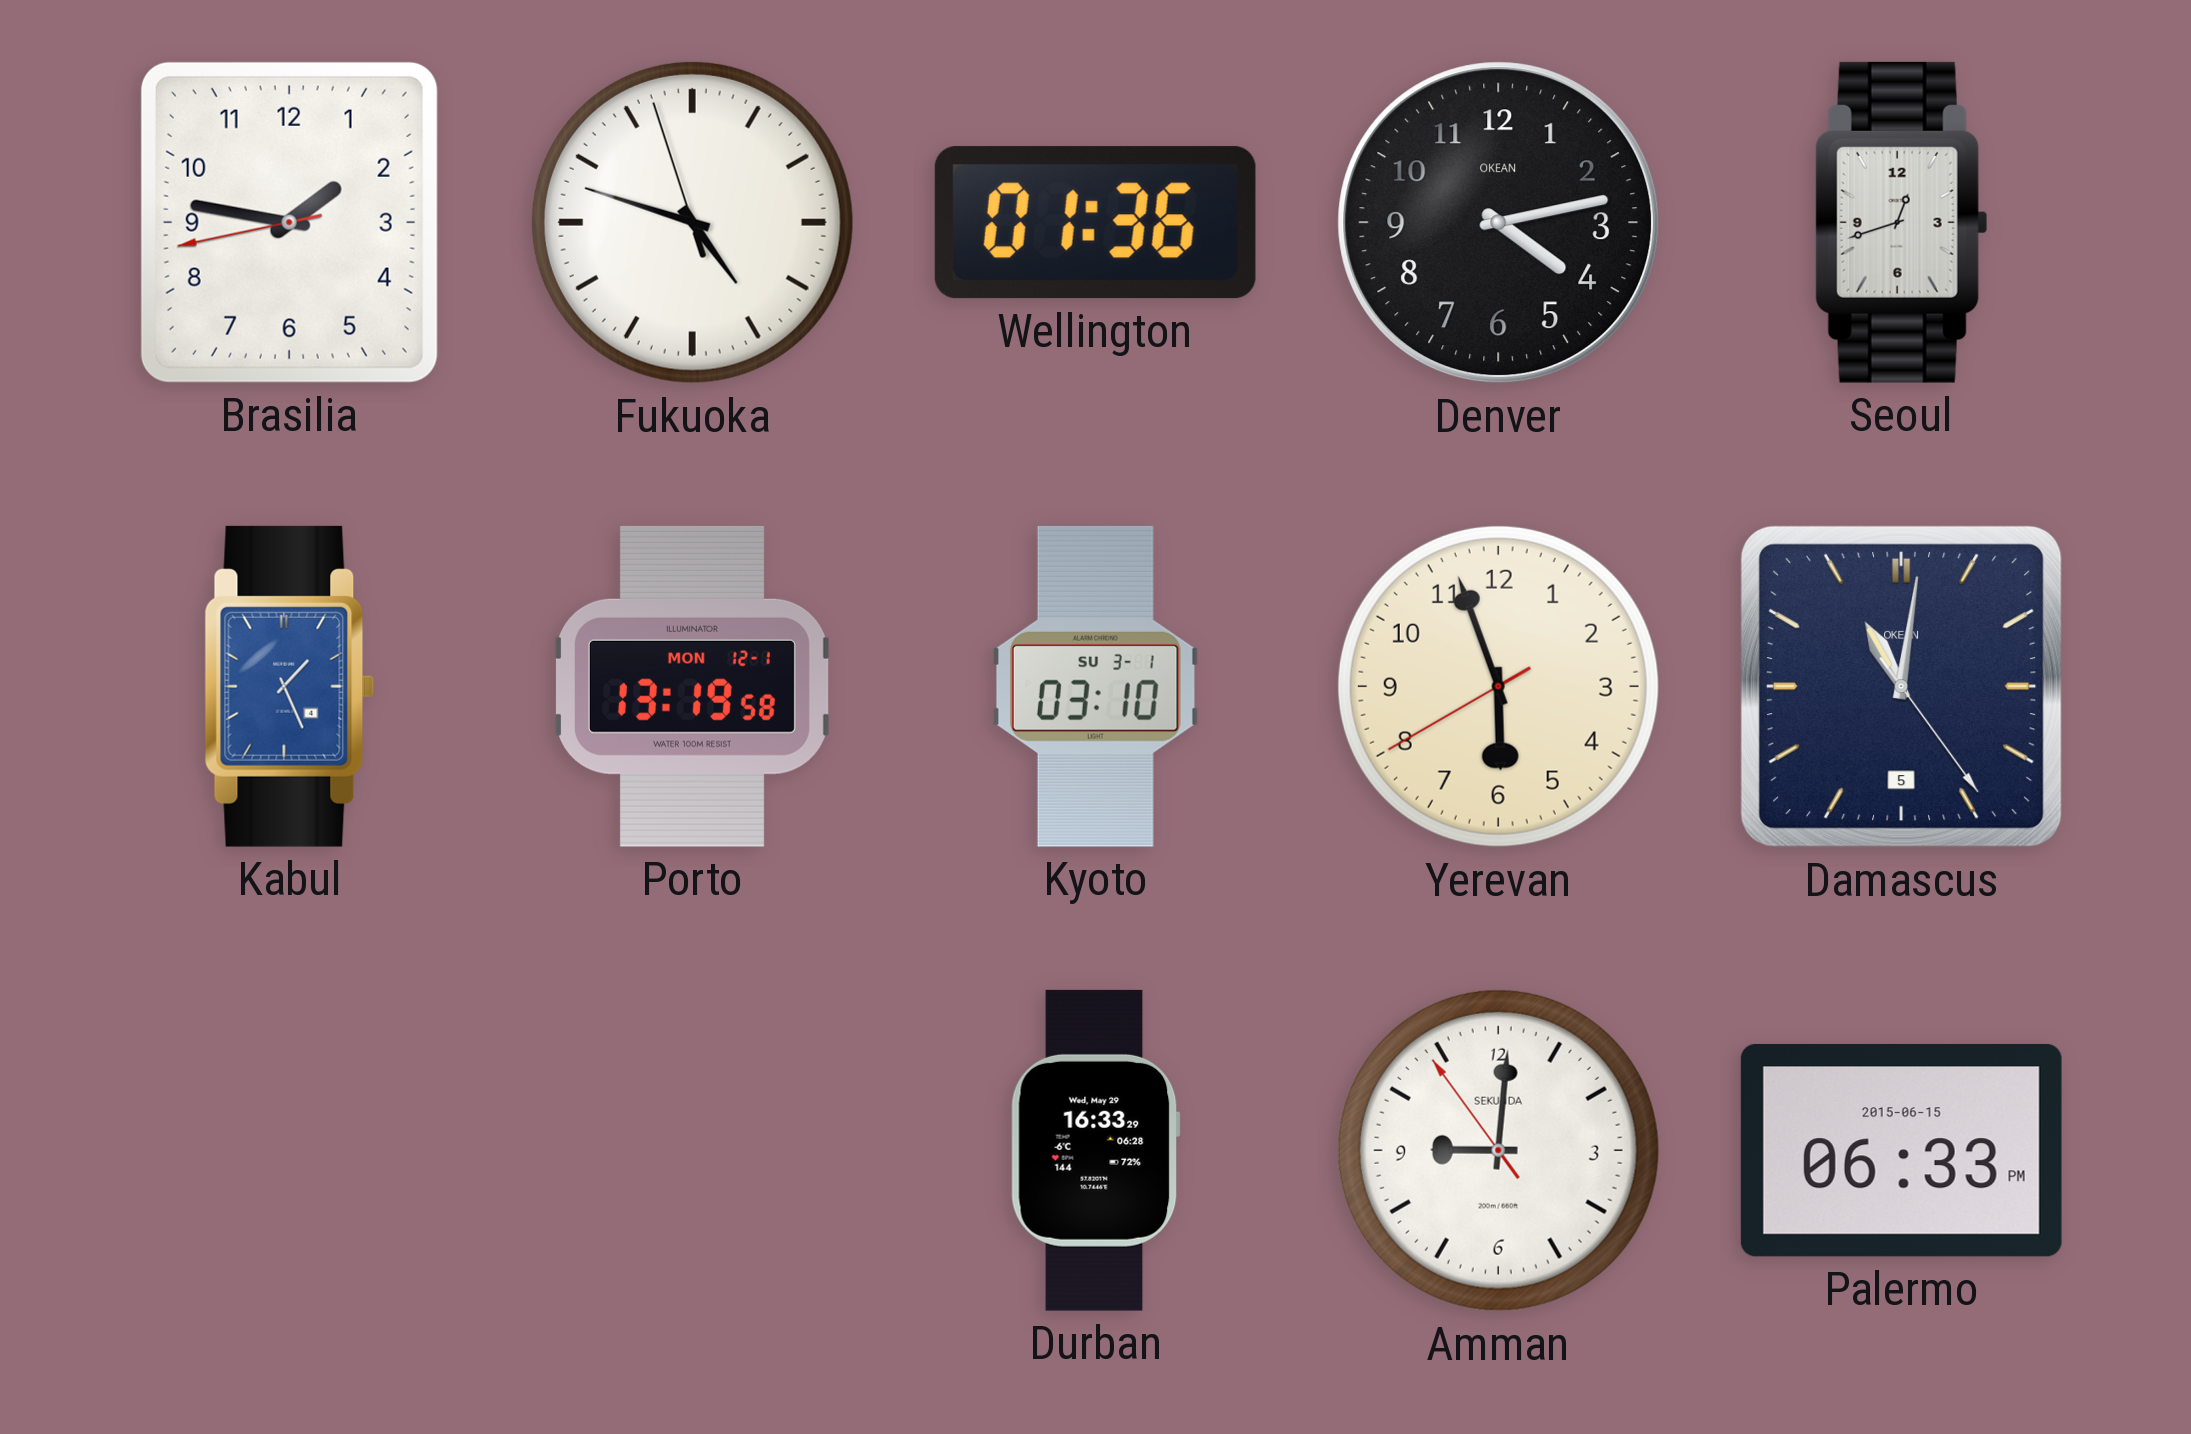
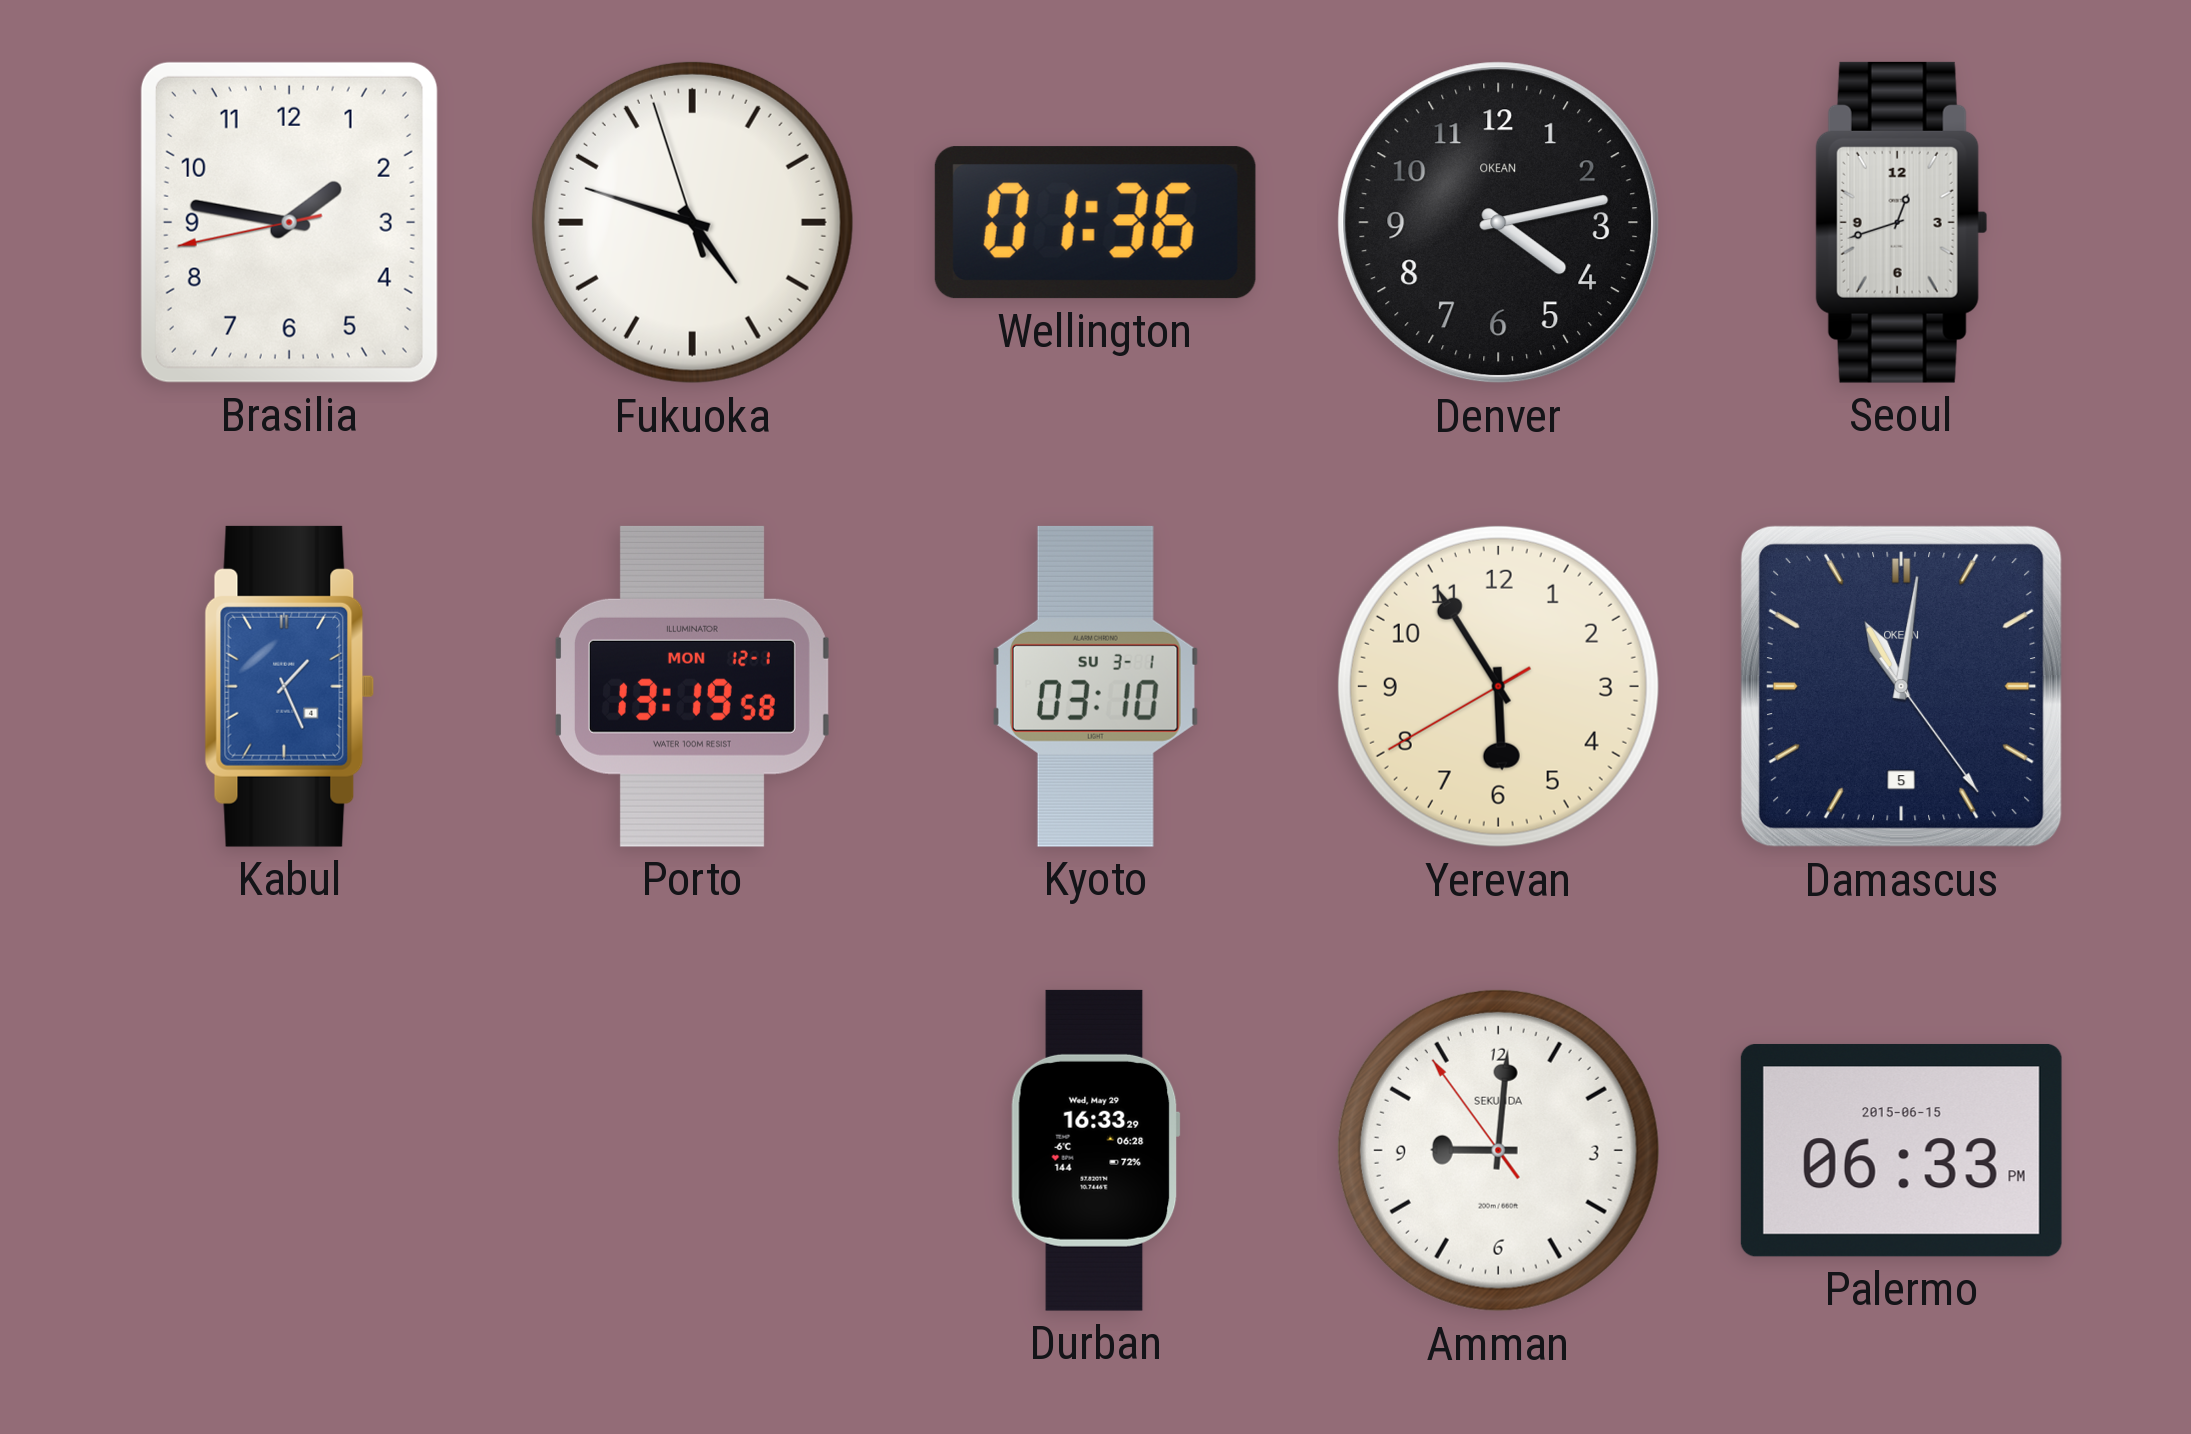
Yerevan: 5:56 -> 5:54 (1498, 686)
